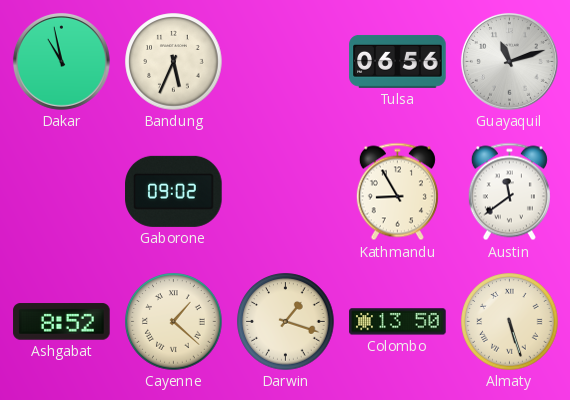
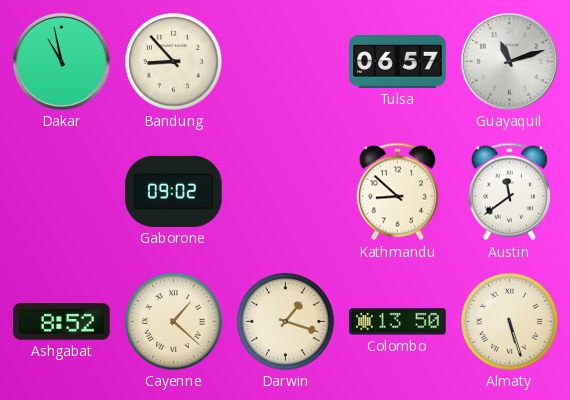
Bandung: 5:34 -> 8:53 (174, 62)
Tulsa: 06:56 -> 06:57 (398, 61)
Kathmandu: 8:55 -> 8:52 (397, 192)
